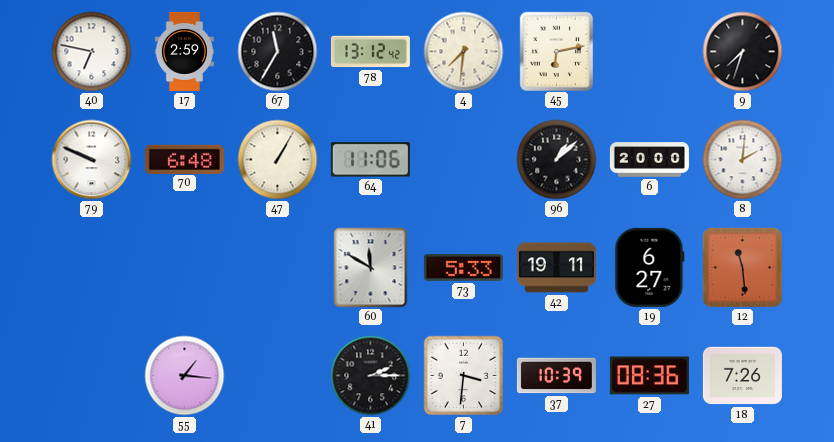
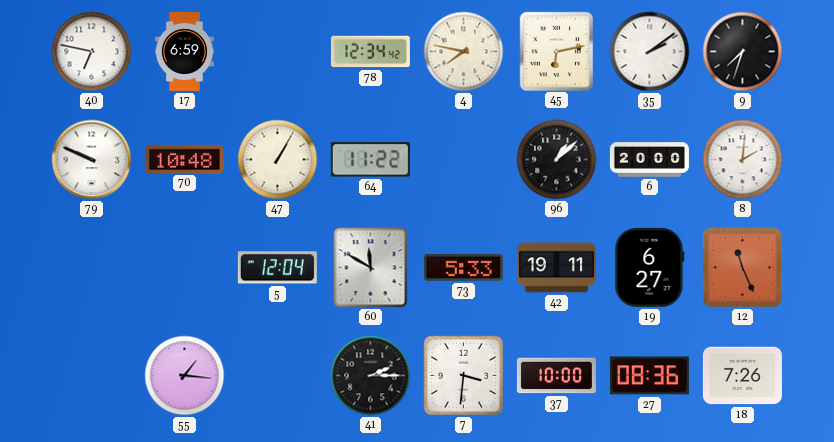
17: 2:59 -> 6:59 (184, 51)
67: 11:35 -> none (278, 52)
78: 13:12 -> 12:34 (370, 52)
4: 7:31 -> 7:47 (464, 52)
35: none -> 2:09 (650, 52)
70: 6:48 -> 10:48 (184, 159)
64: 11:06 -> 11:22 (370, 160)
5: none -> 12:04 (277, 268)
12: 11:29 -> 11:26 (743, 268)
37: 10:39 -> 10:00 (556, 376)
